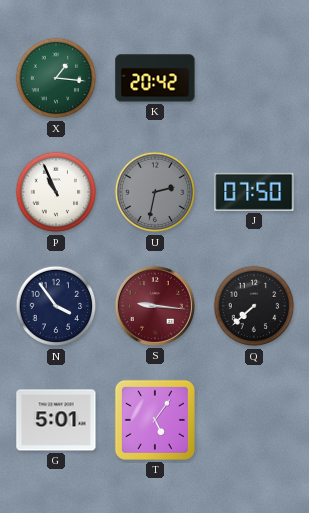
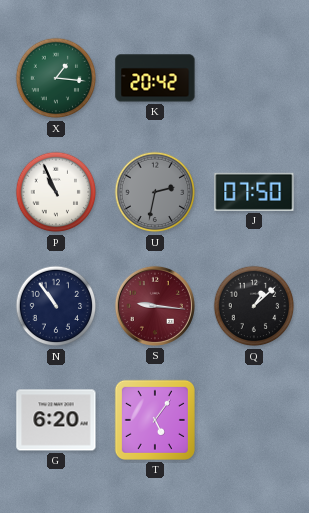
N: 3:54 -> 10:54 (56, 306)
Q: 7:38 -> 1:08 (254, 306)
G: 5:01 -> 6:20 (56, 420)
